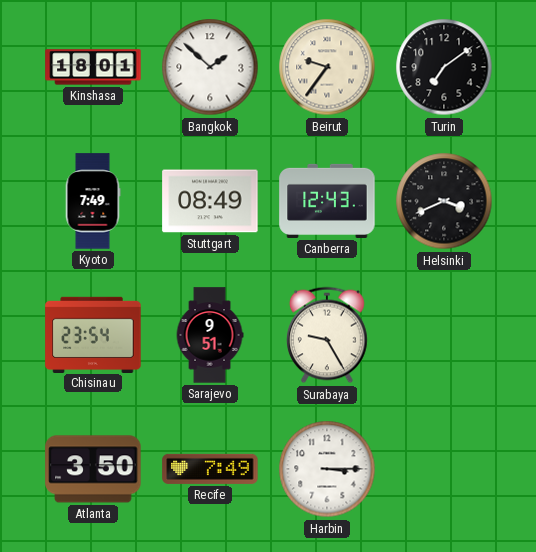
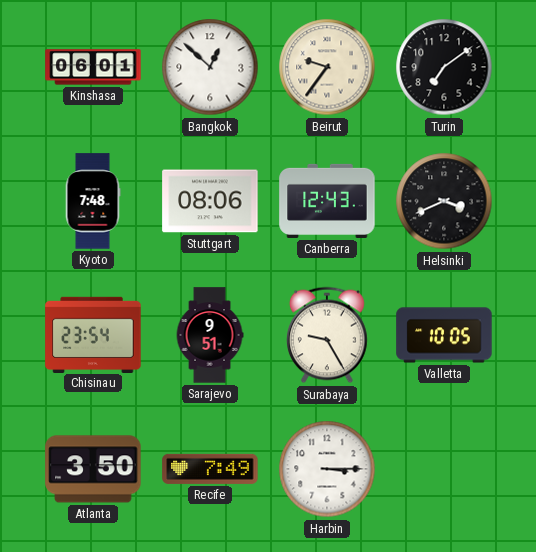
Kinshasa: 18:01 -> 06:01 (93, 67)
Bangkok: 1:52 -> 12:52 (210, 67)
Kyoto: 7:49 -> 7:48 (93, 201)
Stuttgart: 08:49 -> 08:06 (210, 201)
Valletta: none -> 10:05 (444, 335)
